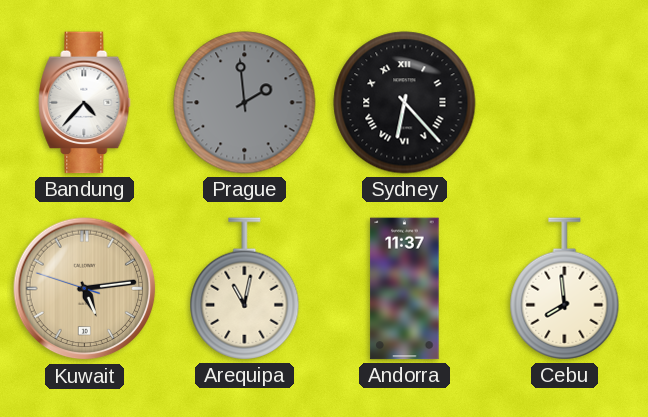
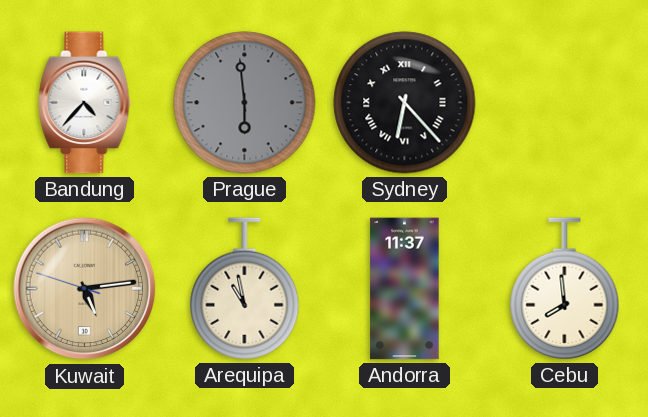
Prague: 1:59 -> 5:59 (245, 103)
Arequipa: 11:02 -> 10:58 (245, 289)
